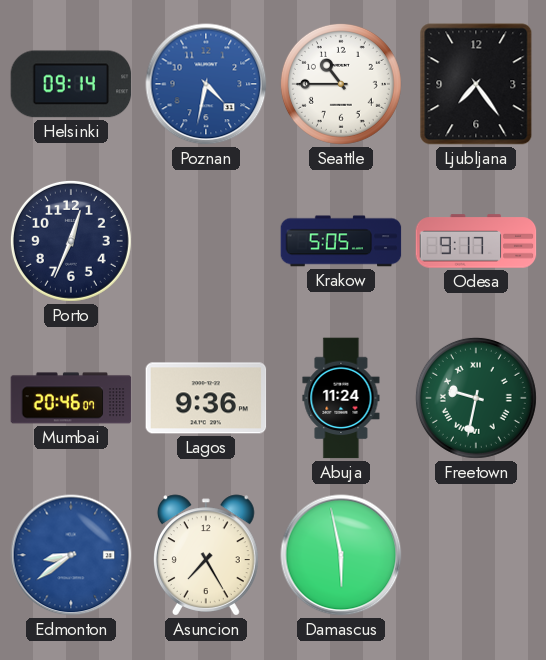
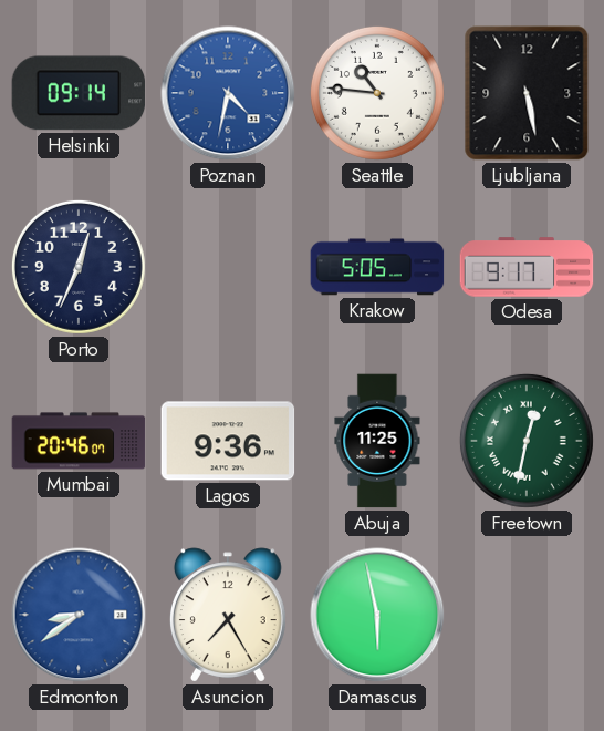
Seattle: 10:45 -> 10:46 (377, 93)
Ljubljana: 7:24 -> 5:28 (527, 93)
Abuja: 11:24 -> 11:25 (377, 441)
Freetown: 9:32 -> 12:32 (527, 441)
